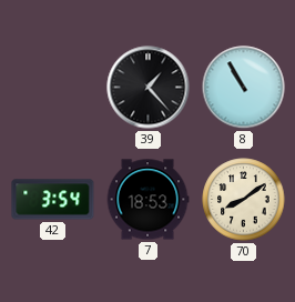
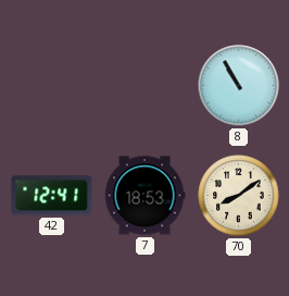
39: 1:23 -> none (149, 88)
42: 3:54 -> 12:41 (52, 196)
